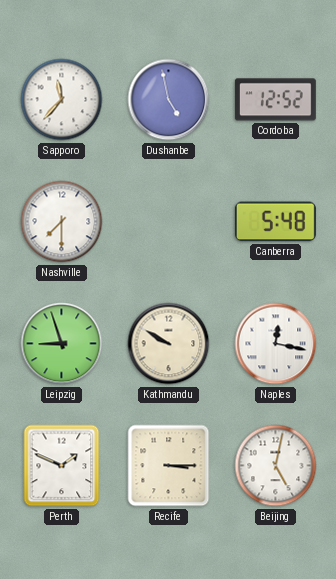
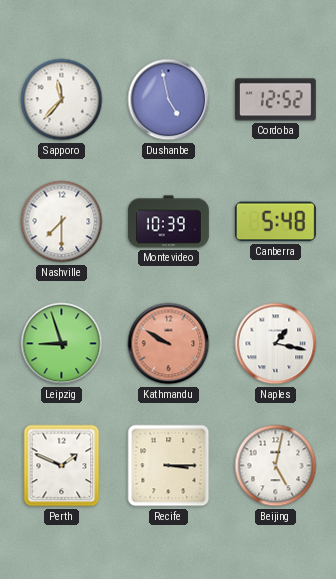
Montevideo: none -> 10:39 (168, 222)
Kathmandu dial: cream -> salmon (169, 344)
Naples: 12:17 -> 1:17 (276, 344)
